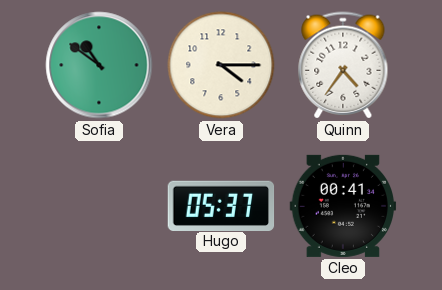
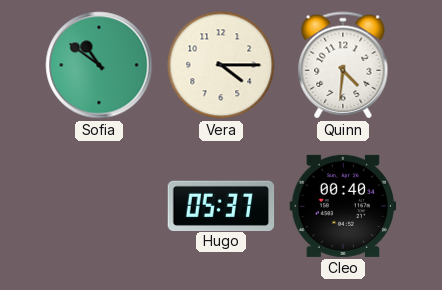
Quinn: 4:36 -> 4:31 (343, 65)
Cleo: 00:41 -> 00:40 (343, 206)
